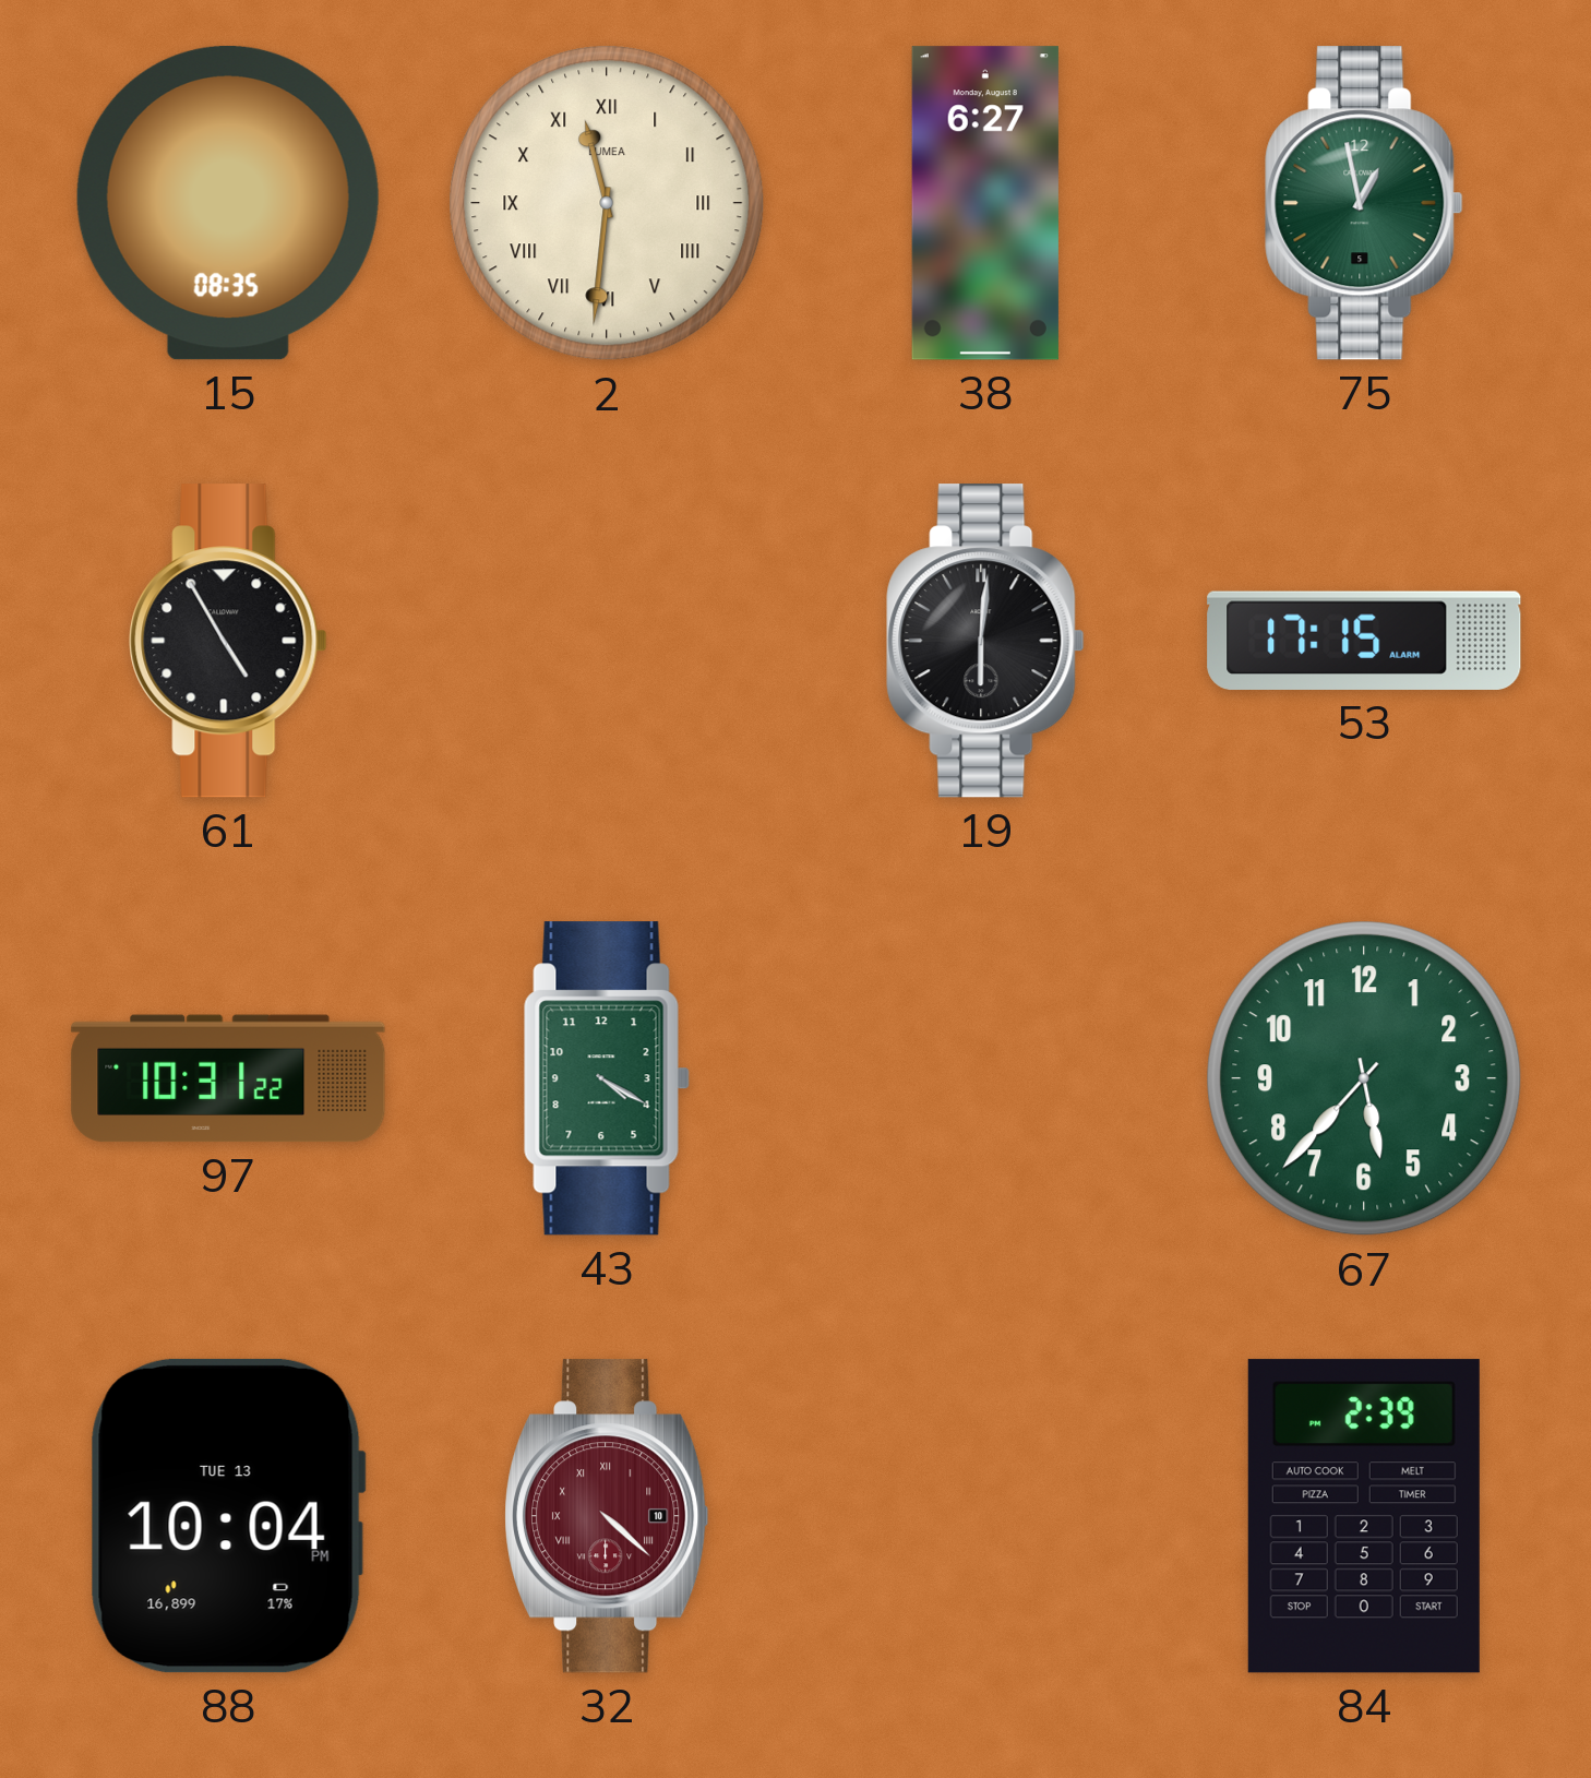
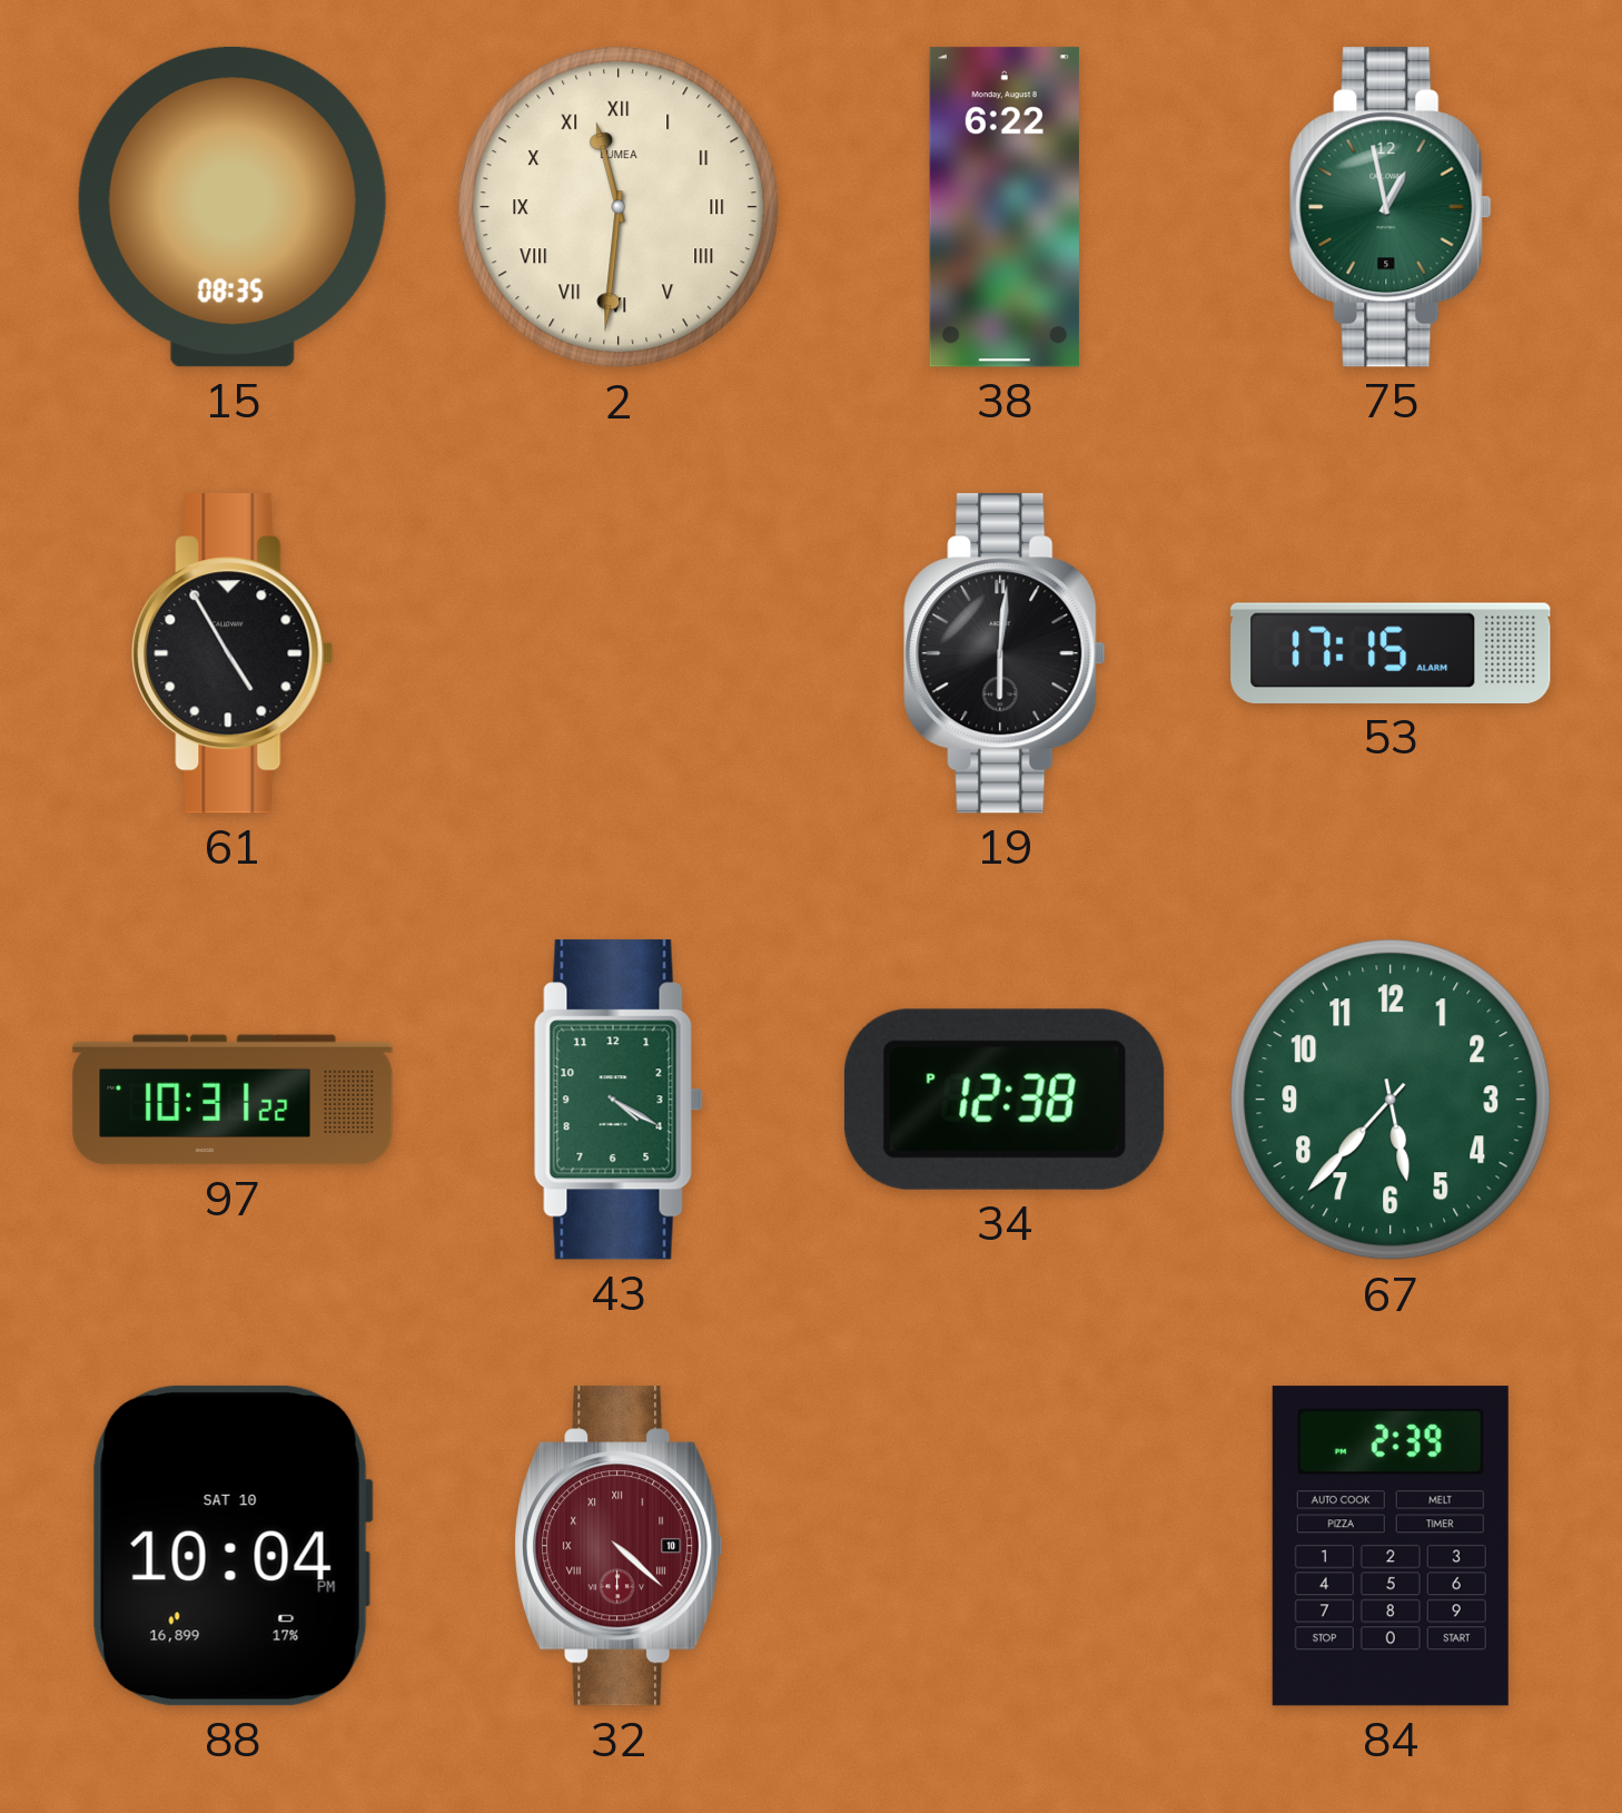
38: 6:27 -> 6:22 (1005, 207)
34: none -> 12:38 (1005, 1100)
88 date: TUE 13 -> SAT 10 (233, 1546)
